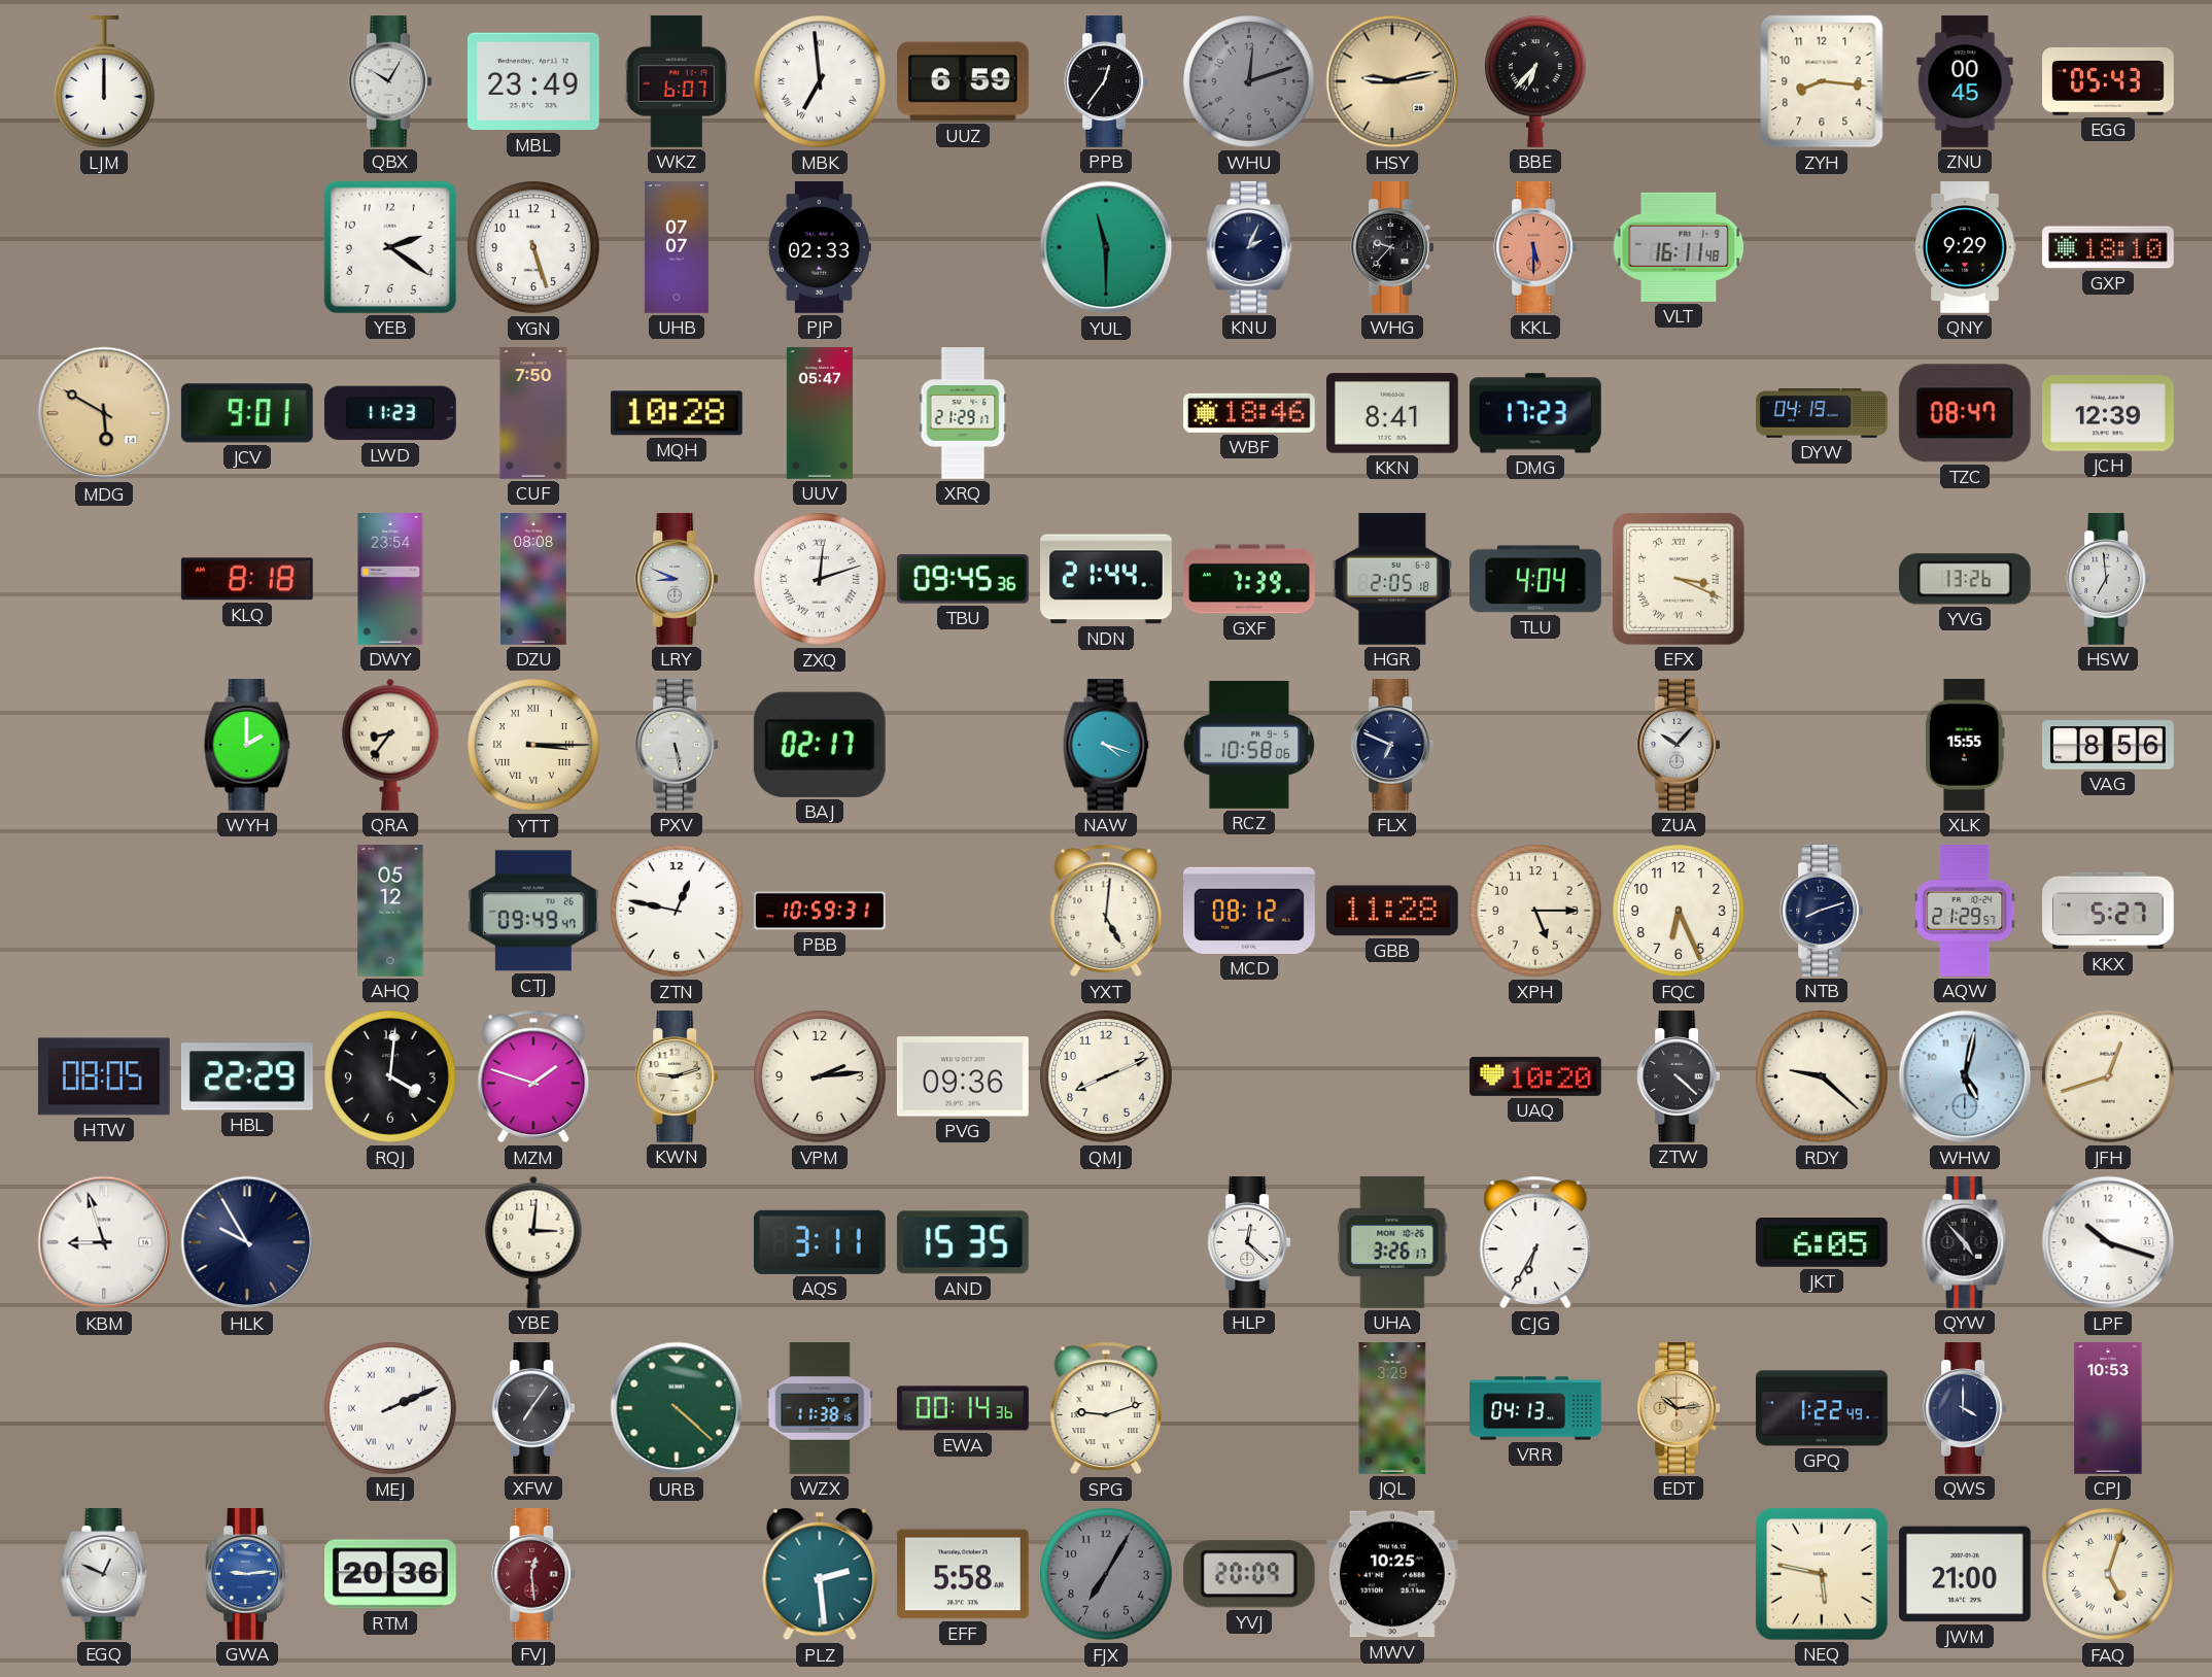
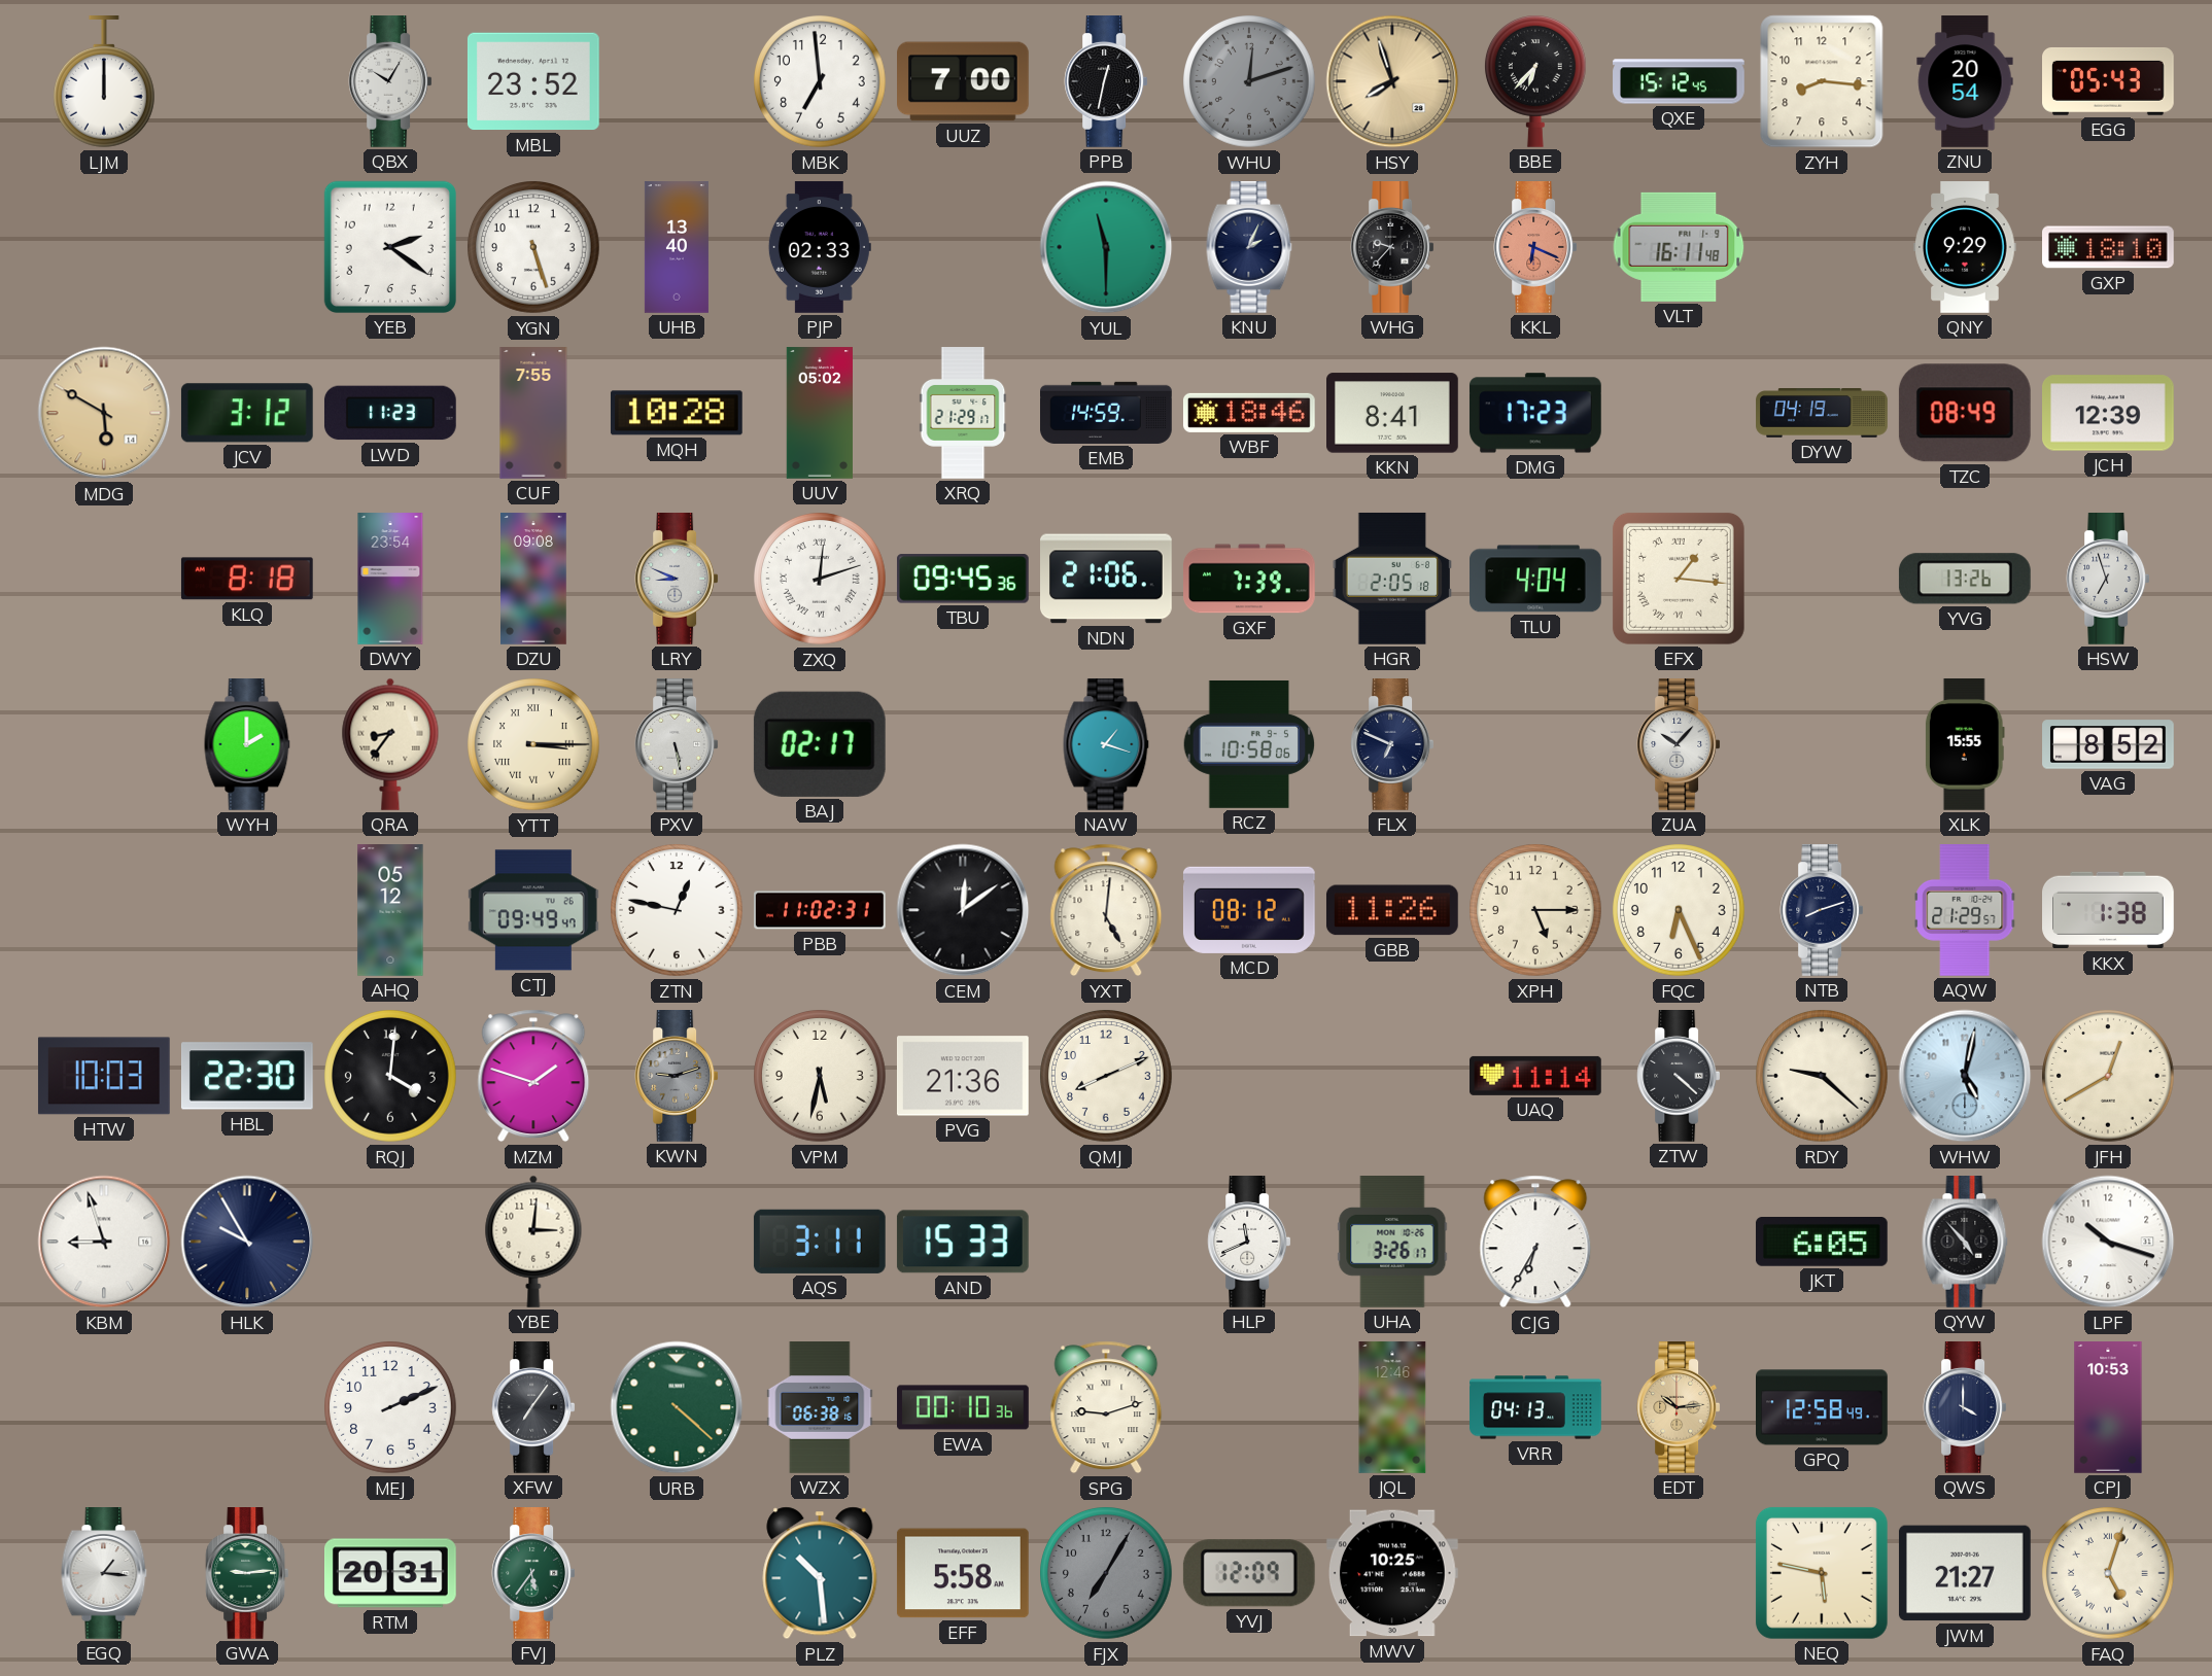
MBL: 23:49 -> 23:52 (533, 81)
WKZ: 6:07 -> none (677, 82)
MBK numerals: Roman -> Arabic (821, 82)
UUZ: 6:59 -> 7:00 (964, 81)
PPB: 12:36 -> 12:32 (1106, 82)
HSY: 9:13 -> 7:57 (1392, 81)
QXE: none -> 15:12 (1679, 81)
ZNU: 00:45 -> 20:54 (1965, 81)
UHB: 07:07 -> 13:40 (677, 247)
KKL: 5:30 -> 6:19 (1535, 248)
JCV: 9:01 -> 3:12 (247, 413)
CUF: 7:50 -> 7:55 (533, 413)
UUV: 05:47 -> 05:02 (819, 413)
EMB: none -> 14:59 (1107, 413)
TZC: 08:47 -> 08:49 (1965, 413)
DZU: 08:08 -> 09:08 (534, 579)
NDN: 21:44 -> 21:06 (1107, 579)
EFX: 3:19 -> 1:16 (1679, 579)
HSW: 6:59 -> 6:57 (2108, 580)
NAW: 4:18 -> 1:18 (1106, 745)
VAG: 8:56 -> 8:52 (2108, 744)
PBB: 10:59 -> 11:02 (821, 910)
CEM: none -> 12:09 (963, 910)
GBB: 11:28 -> 11:26 (1392, 910)
KKX: 5:27 -> 1:38 (2109, 910)
HTW: 08:05 -> 10:03 (104, 1076)
HBL: 22:29 -> 22:30 (247, 1076)
KWN dial: cream -> grey (677, 1077)
VPM: 2:14 -> 5:32 (821, 1077)
PVG: 09:36 -> 21:36 (963, 1076)
UAQ: 10:20 -> 11:14 (1536, 1076)
JFH: 12:42 -> 12:40 (2109, 1077)
AND: 15:35 -> 15:33 (963, 1242)
HLP: 12:22 -> 11:41 (1249, 1243)
MEJ numerals: Roman -> Arabic (391, 1408)
WZX: 11:38 -> 06:38 (820, 1407)
EWA: 00:14 -> 00:10 (963, 1407)
JQL: 3:29 -> 12:46 (1392, 1407)
GPQ: 1:22 -> 12:58 (1823, 1407)
EGQ: 12:49 -> 1:16 (104, 1574)
GWA dial: blue -> green (247, 1574)
RTM: 20:36 -> 20:31 (391, 1573)
FVJ: 12:29 -> 5:36 (533, 1574)
FVJ dial: burgundy -> green (533, 1574)
PLZ: 2:29 -> 10:29 (820, 1573)
YVJ: 20:09 -> 12:09 (1249, 1573)
JWM: 21:00 -> 21:27 (1965, 1573)
